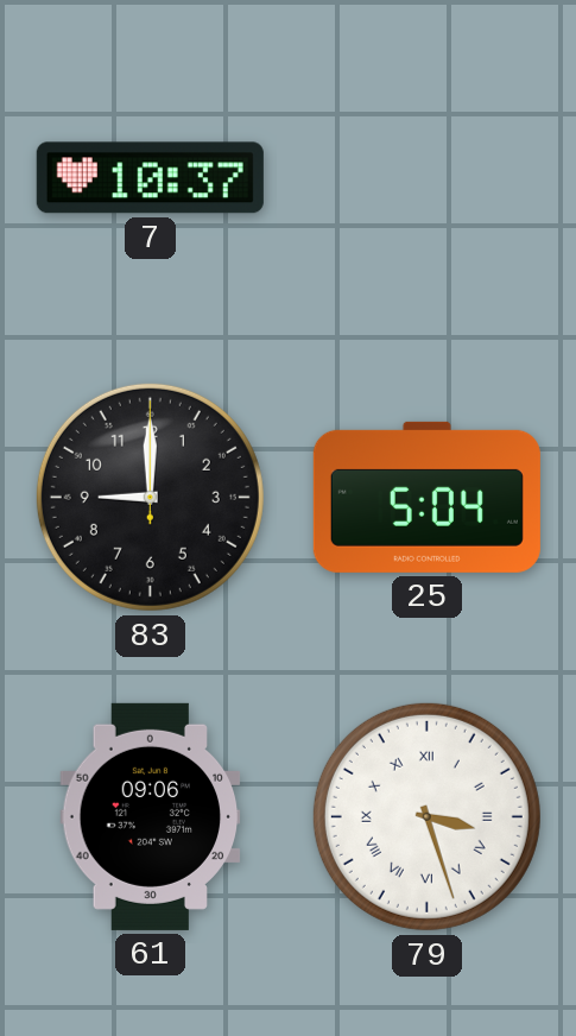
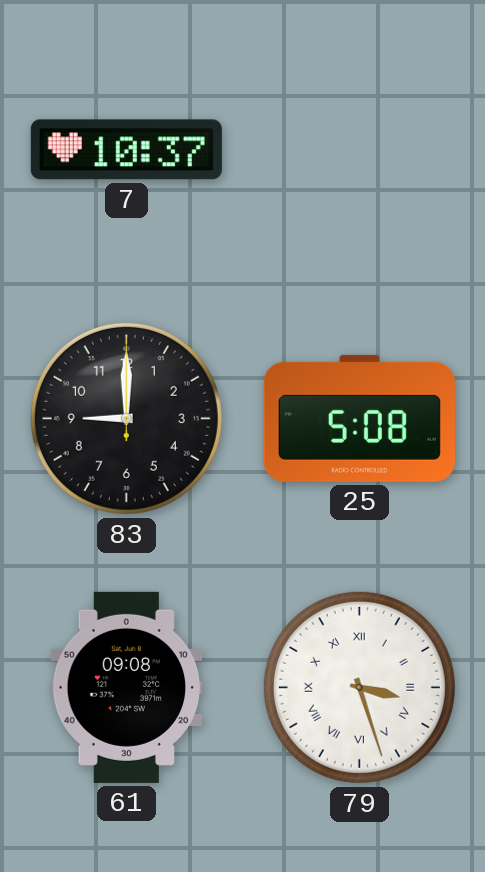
25: 5:04 -> 5:08 (359, 418)
61: 09:06 -> 09:08 (127, 687)
